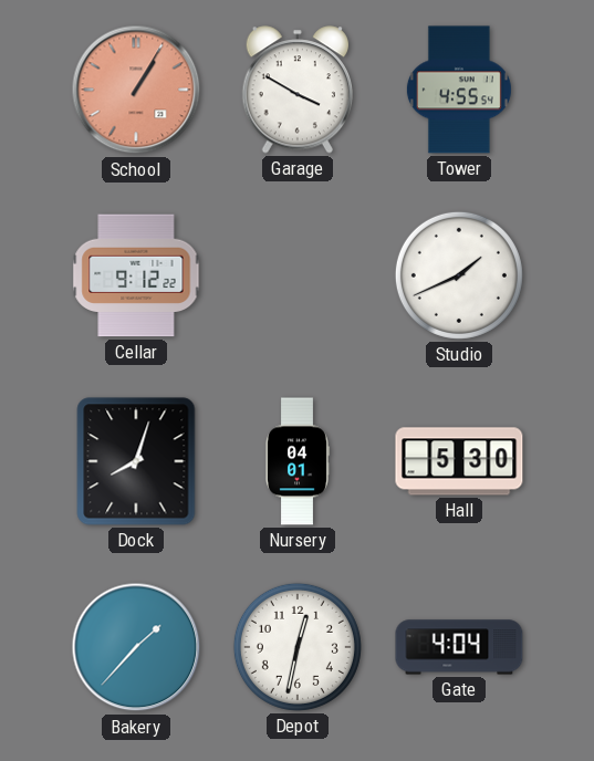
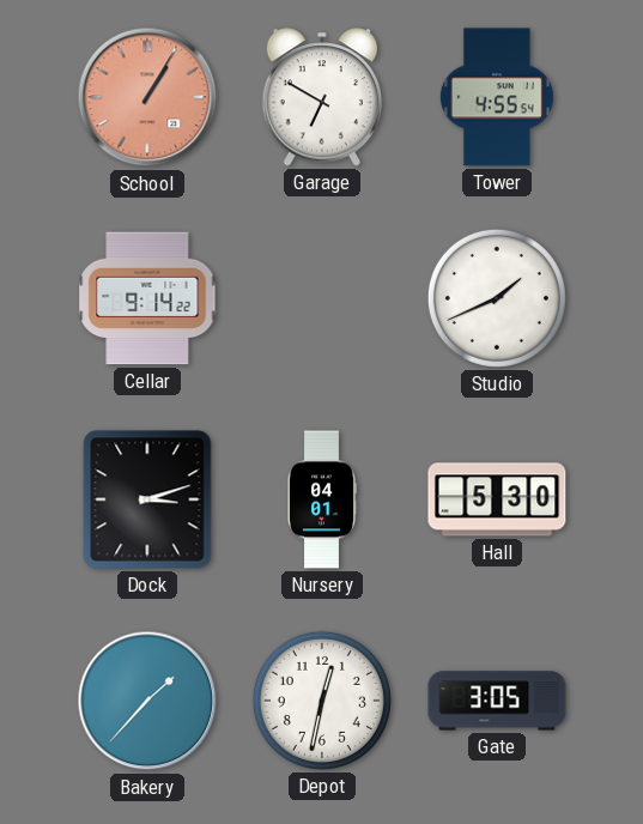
Garage: 3:50 -> 6:50 (321, 97)
Cellar: 9:12 -> 9:14 (147, 298)
Dock: 8:03 -> 3:12 (147, 499)
Gate: 4:04 -> 3:05 (497, 701)
